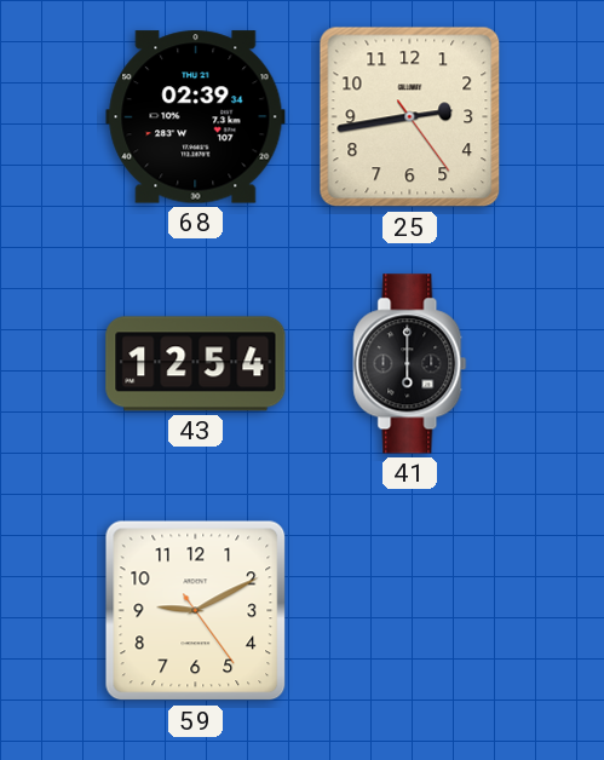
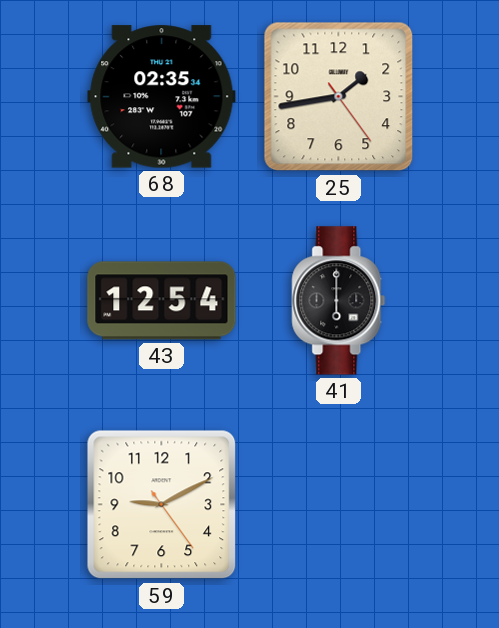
68: 02:39 -> 02:35 (162, 97)
25: 2:43 -> 1:43 (339, 97)
